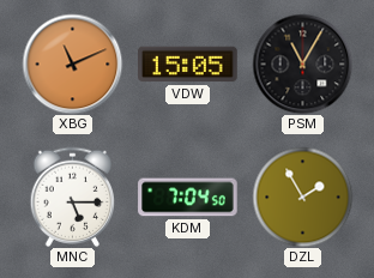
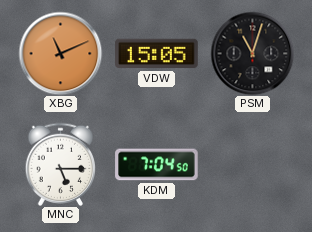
PSM: 11:05 -> 11:03 (252, 53)
DZL: 1:55 -> none (302, 197)
